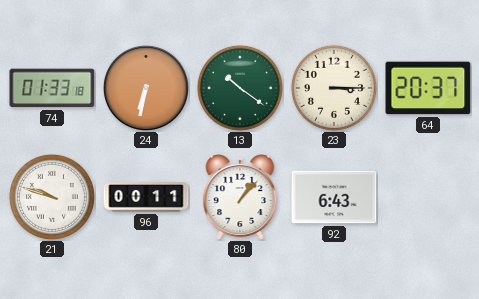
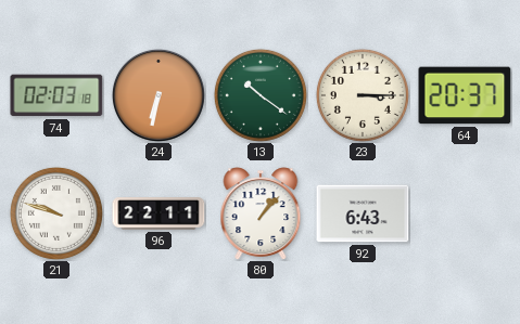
74: 01:33 -> 02:03 (56, 95)
96: 00:11 -> 22:11 (158, 213)
